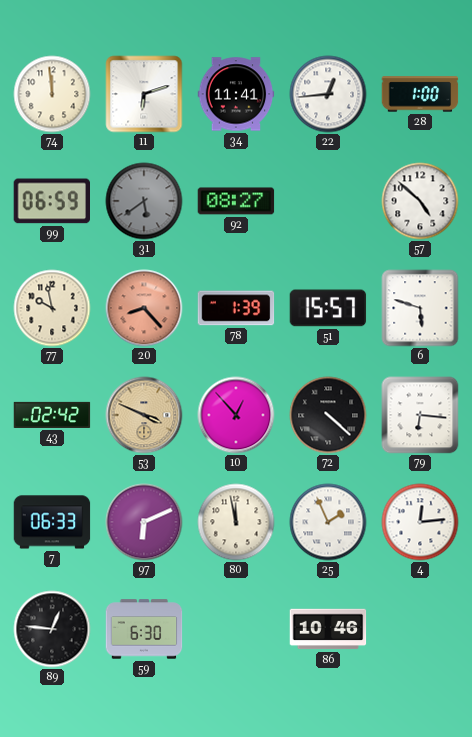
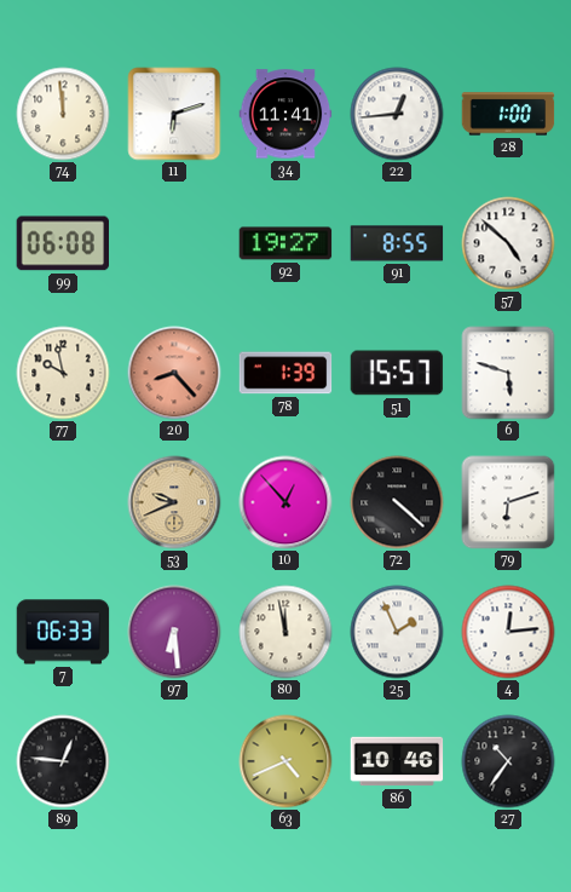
99: 06:59 -> 06:08 (63, 243)
31: 5:39 -> none (144, 201)
92: 08:27 -> 19:27 (285, 243)
91: none -> 8:55 (397, 243)
43: 02:42 -> none (52, 415)
53: 3:49 -> 9:41 (174, 502)
79: 6:16 -> 6:12 (508, 502)
97: 6:11 -> 6:29 (174, 632)
59: 6:30 -> none (144, 629)
63: none -> 4:41 (285, 761)
27: none -> 10:36 (508, 761)
